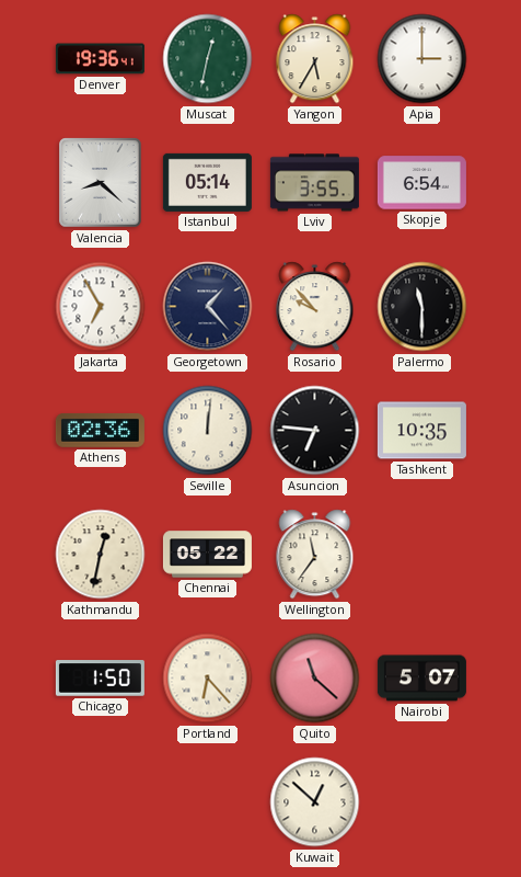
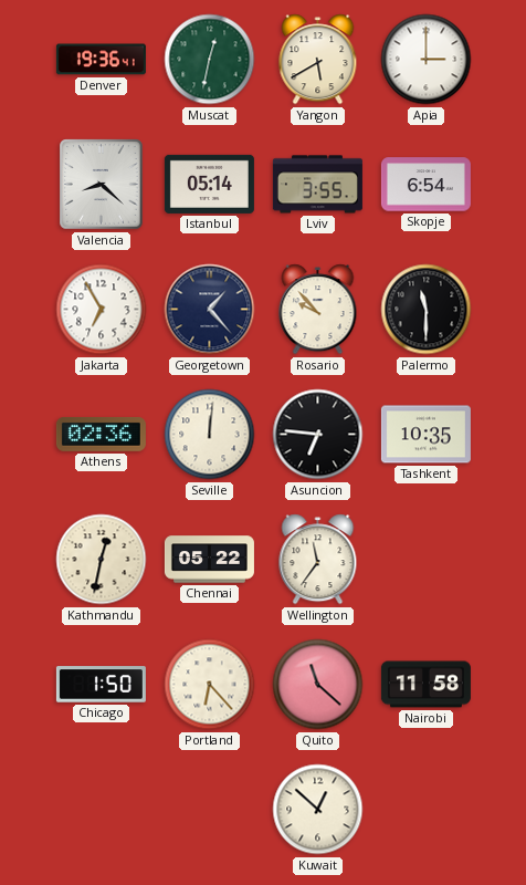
Yangon: 5:35 -> 5:40 (318, 60)
Nairobi: 5:07 -> 11:58 (425, 685)
